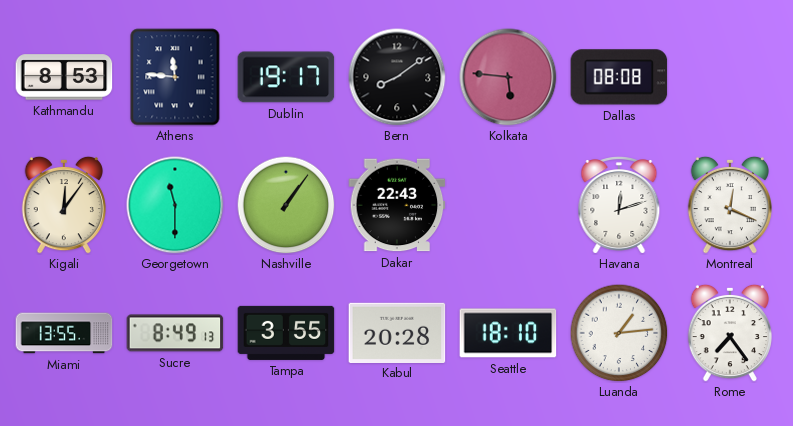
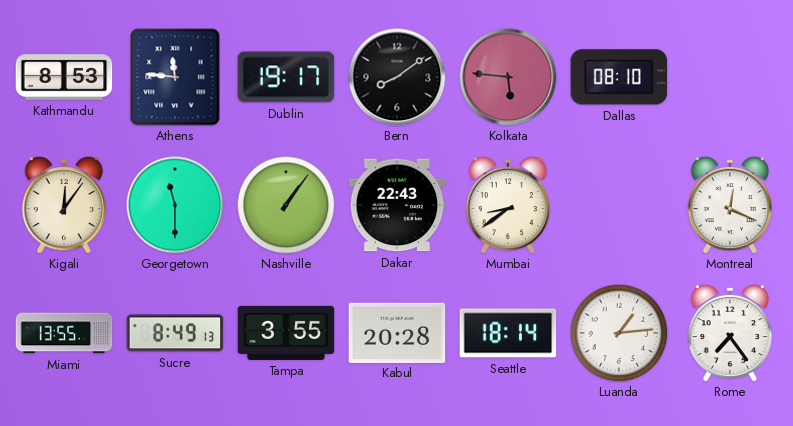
Dallas: 08:08 -> 08:10 (619, 77)
Mumbai: none -> 8:39 (508, 205)
Havana: 12:12 -> none (619, 205)
Seattle: 18:10 -> 18:14 (508, 333)
